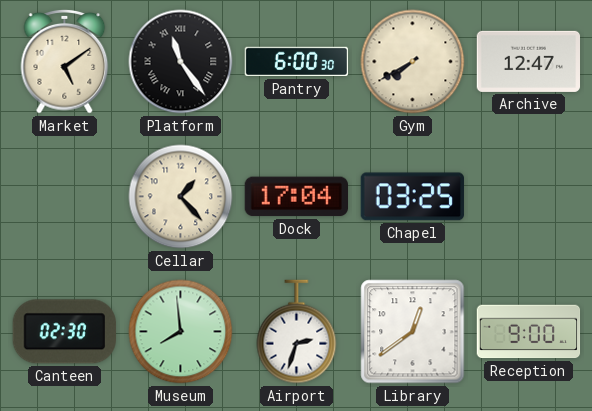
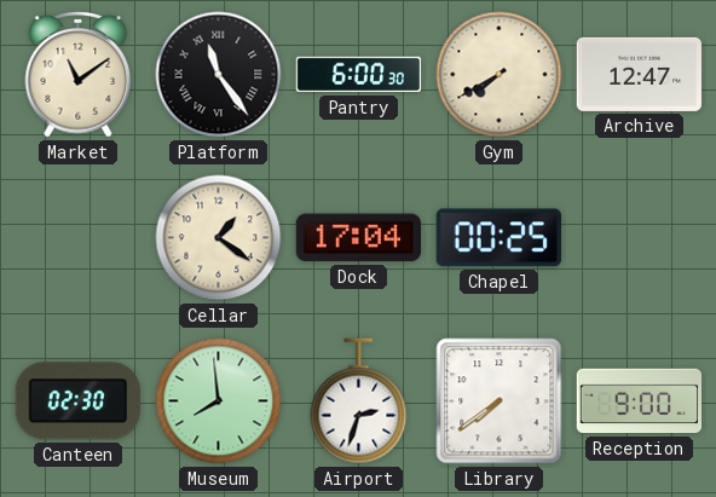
Market: 5:09 -> 11:09 (79, 74)
Cellar: 1:23 -> 1:21 (219, 238)
Chapel: 03:25 -> 00:25 (498, 238)
Library: 12:39 -> 7:39 (500, 401)
